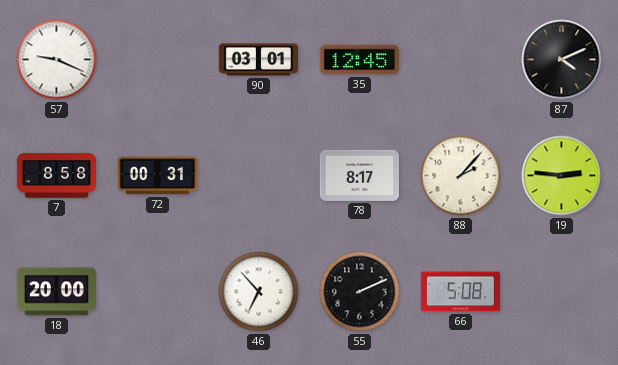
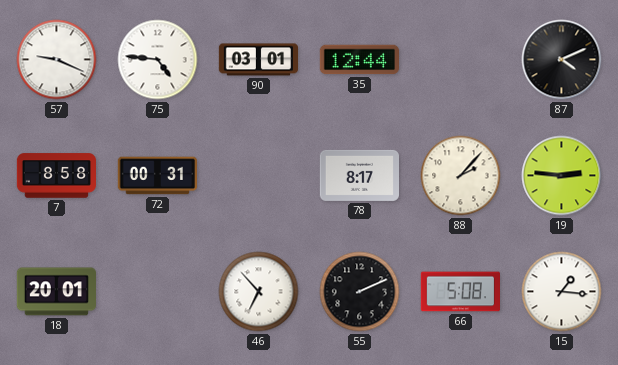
75: none -> 4:46 (158, 60)
35: 12:45 -> 12:44 (359, 60)
18: 20:00 -> 20:01 (56, 292)
15: none -> 1:16 (562, 292)
